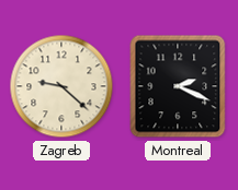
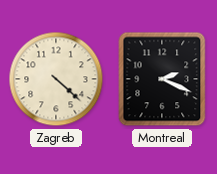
Zagreb: 9:22 -> 4:22 (56, 79)
